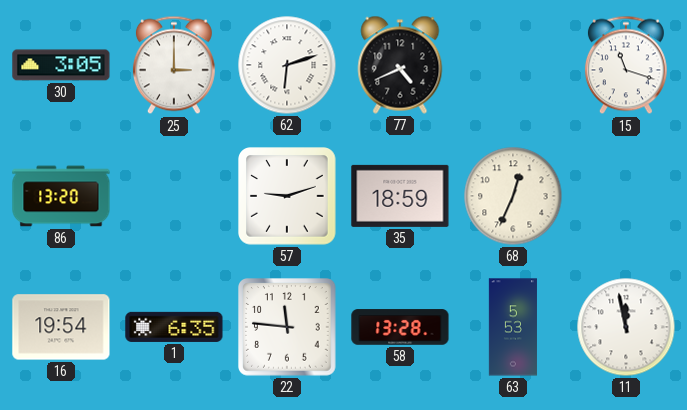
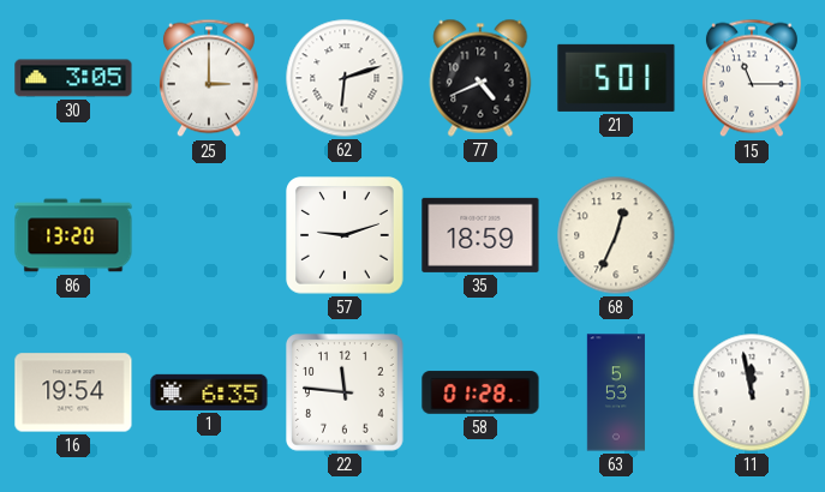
21: none -> 5:01 (616, 78)
15: 11:18 -> 11:15 (752, 78)
58: 13:28 -> 01:28 (480, 392)
